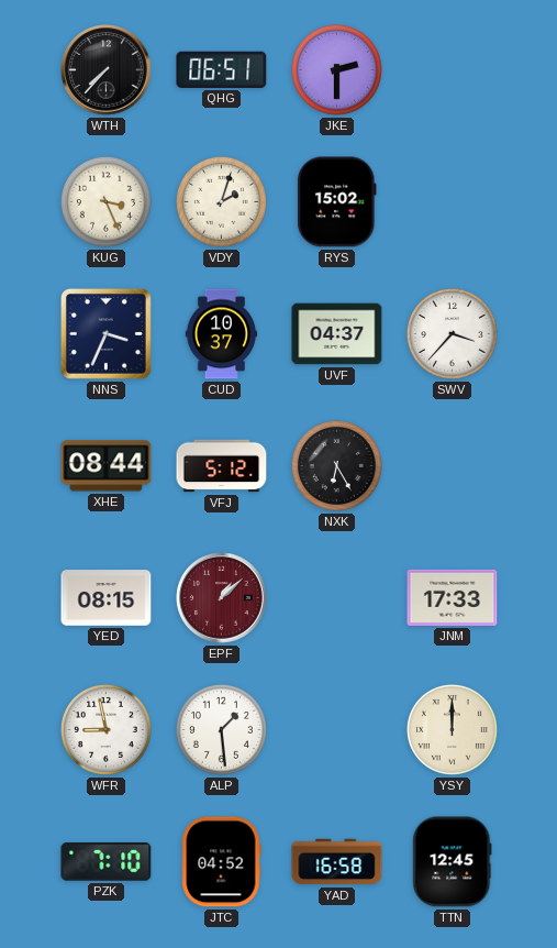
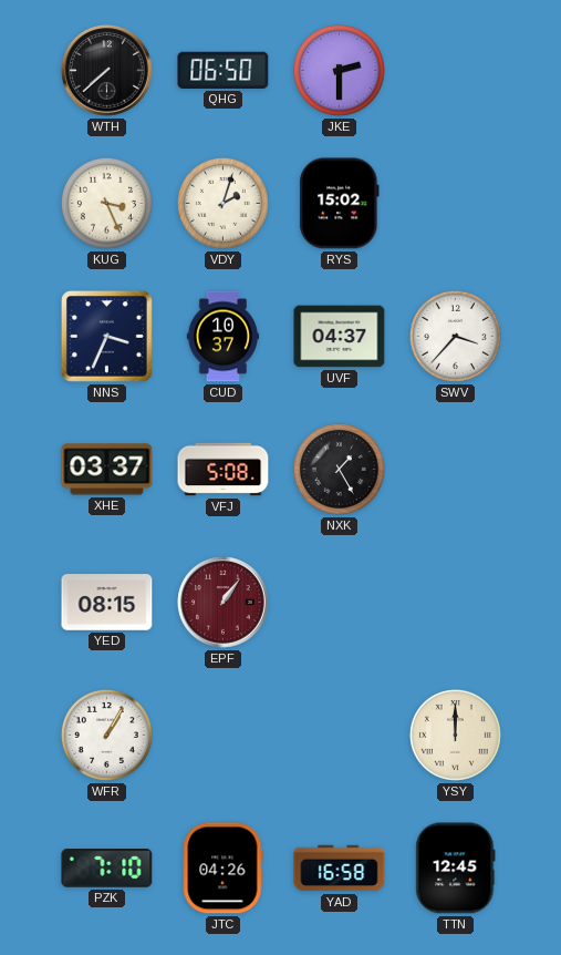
WTH: 7:37 -> 7:38 (107, 71)
QHG: 06:51 -> 06:50 (224, 70)
XHE: 08:44 -> 03:37 (107, 470)
VFJ: 5:12 -> 5:08 (224, 470)
NXK: 6:25 -> 1:25 (339, 469)
EPF: 1:08 -> 1:06 (224, 603)
JNM: 17:33 -> none (453, 597)
WFR: 8:58 -> 1:05 (106, 735)
ALP: 1:29 -> none (221, 729)
JTC: 04:52 -> 04:26 (222, 869)
